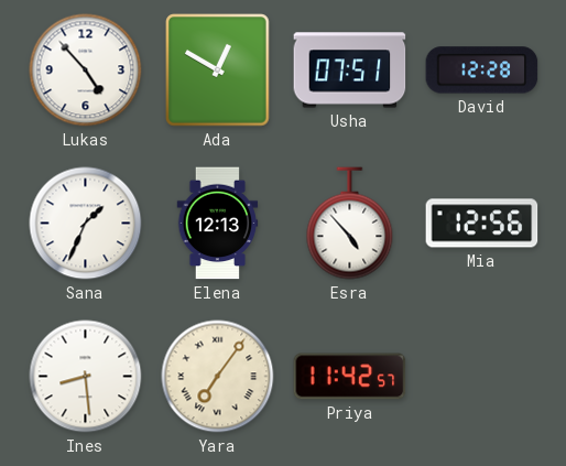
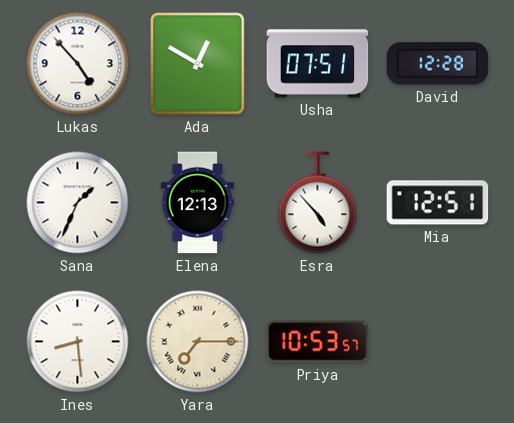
Mia: 12:56 -> 12:51 (438, 203)
Yara: 7:06 -> 7:15 (198, 342)
Priya: 11:42 -> 10:53 (318, 342)
